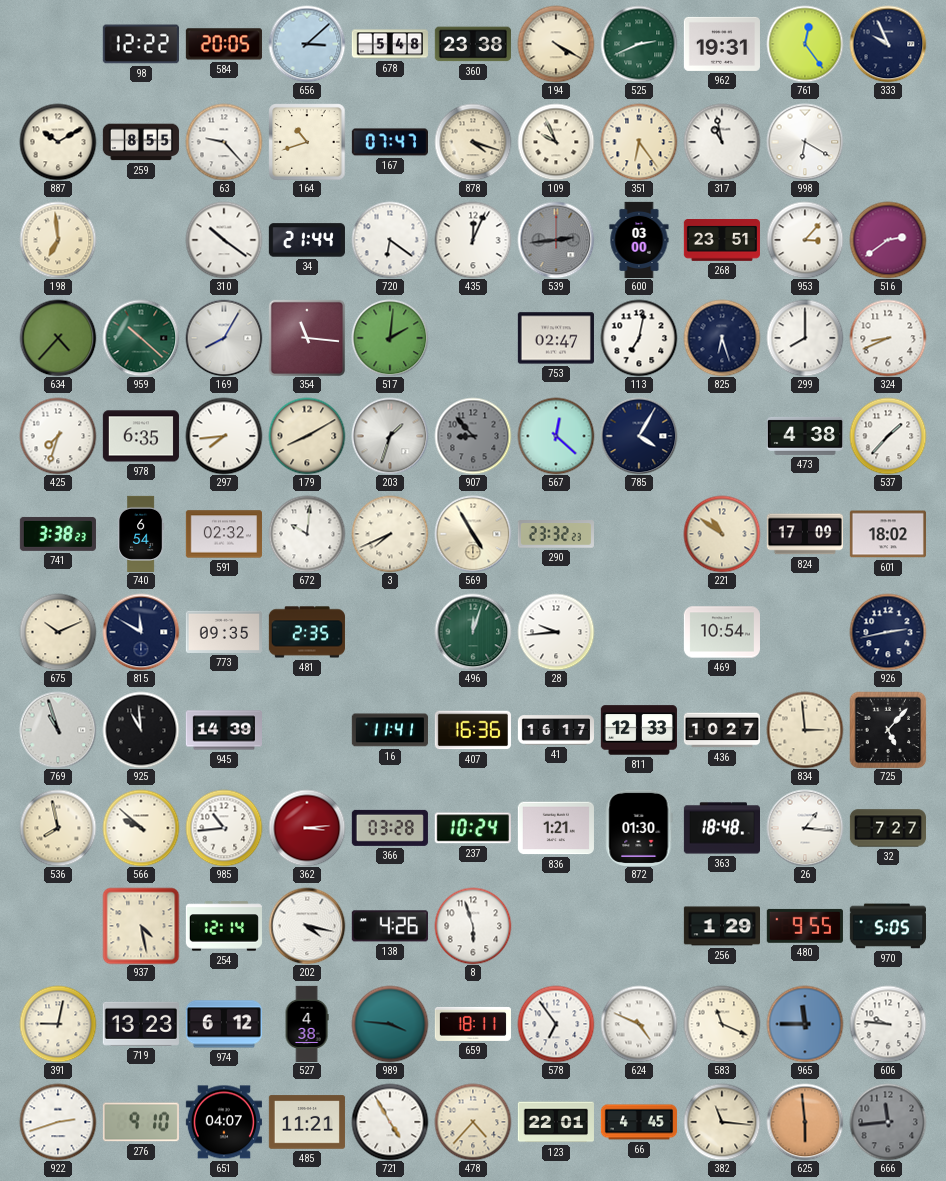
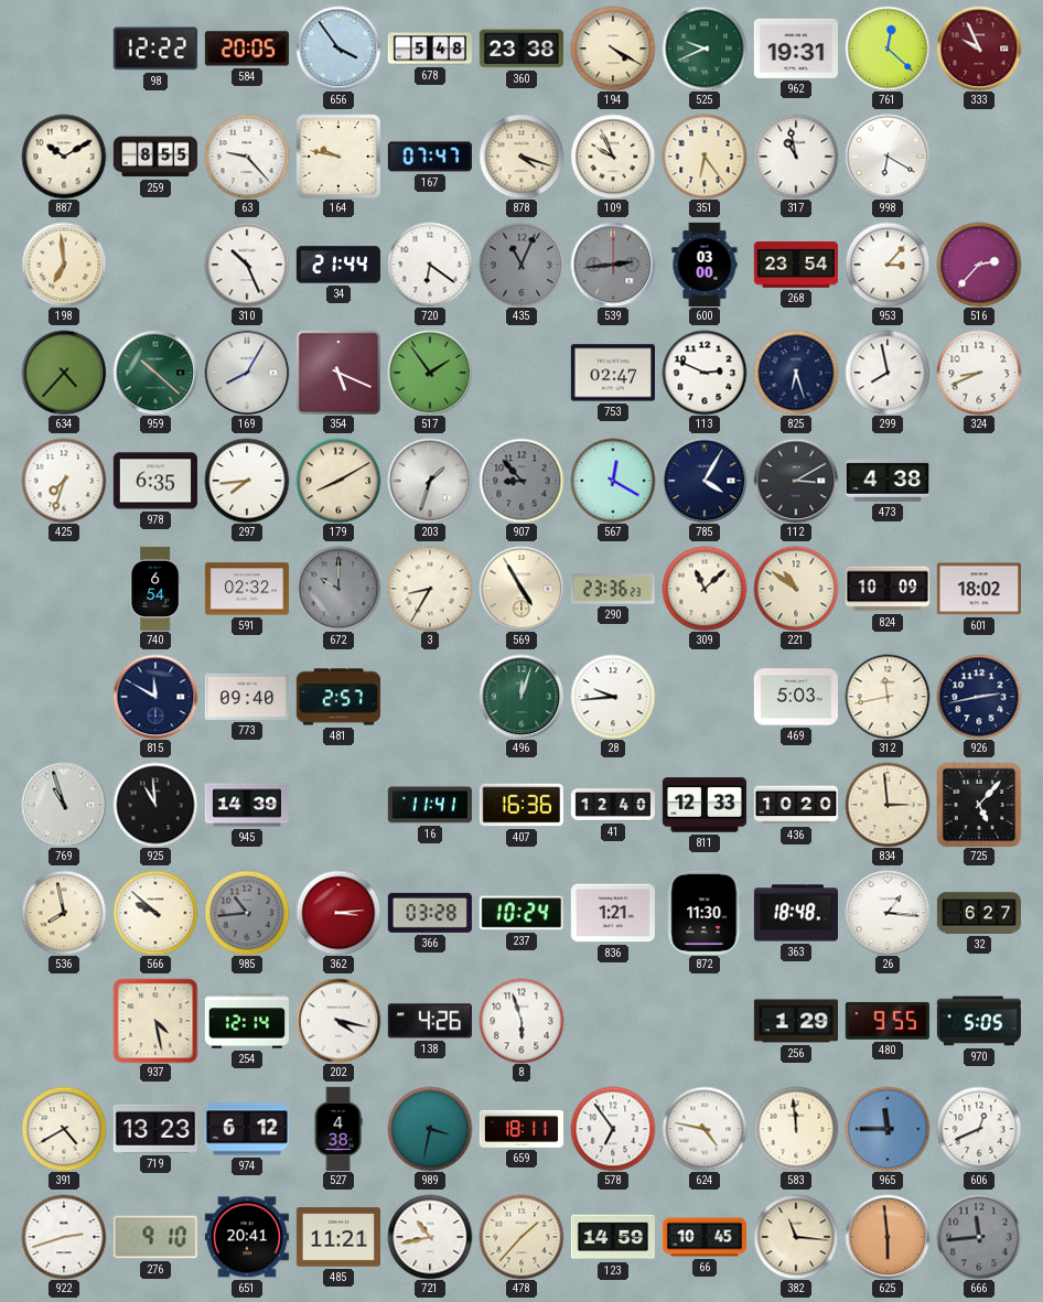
656: 3:08 -> 3:54 (338, 49)
525: 2:41 -> 9:41 (705, 49)
761: 12:24 -> 12:22 (888, 49)
333 dial: navy -> burgundy (979, 49)
164: 10:42 -> 9:47 (338, 157)
310: 10:21 -> 10:26 (247, 265)
435: 12:04 -> 11:04 (521, 265)
435 dial: white -> grey (521, 265)
268: 23:51 -> 23:54 (796, 266)
516: 2:39 -> 2:37 (979, 265)
354: 11:16 -> 5:19 (338, 373)
517: 2:01 -> 1:54 (430, 373)
113: 7:02 -> 2:49 (705, 373)
299: 8:00 -> 7:58 (888, 373)
567: 12:22 -> 12:20 (613, 481)
112: none -> 3:10 (796, 481)
537: 1:37 -> none (888, 436)
741: 3:38 -> none (58, 534)
672: 10:01 -> 10:00 (338, 589)
672 dial: white -> grey (338, 589)
3: 7:41 -> 8:35 (430, 589)
290: 23:32 -> 23:36 (613, 589)
309: none -> 11:08 (705, 589)
824: 17:09 -> 10:09 (888, 589)
675: 10:11 -> none (58, 632)
773: 09:35 -> 09:40 (247, 697)
481: 2:35 -> 2:57 (338, 697)
469: 10:54 -> 5:03 (795, 697)
312: none -> 11:43 (888, 697)
41: 16:17 -> 12:40 (612, 805)
436: 10:27 -> 10:20 (795, 805)
985 dial: white -> grey (247, 913)
872: 01:30 -> 11:30 (705, 913)
32: 7:27 -> 6:27 (978, 913)
391: 9:02 -> 4:40 (64, 1129)
989: 3:46 -> 3:32 (430, 1129)
624: 4:49 -> 4:47 (705, 1129)
583: 11:19 -> 11:59 (796, 1129)
606: 9:46 -> 12:41 (979, 1129)
651: 04:07 -> 20:41 (247, 1237)
721: 4:55 -> 10:43 (430, 1237)
478: 4:37 -> 1:37 (521, 1237)
123: 22:01 -> 14:59 (613, 1237)
66: 4:45 -> 10:45 (703, 1237)
